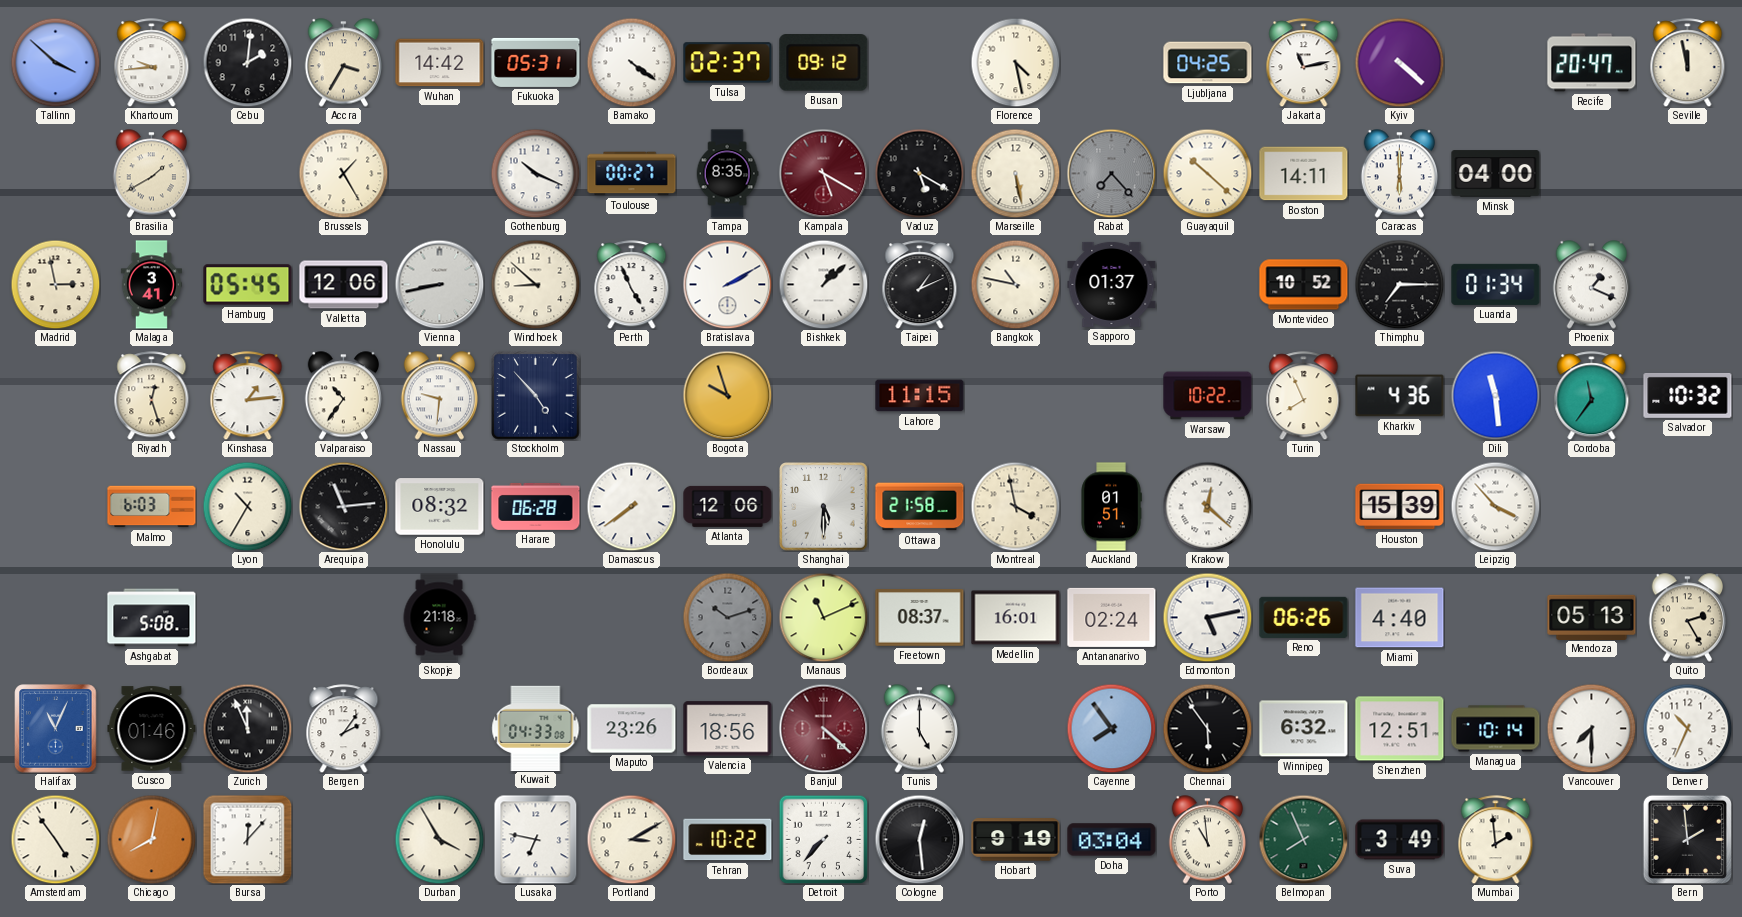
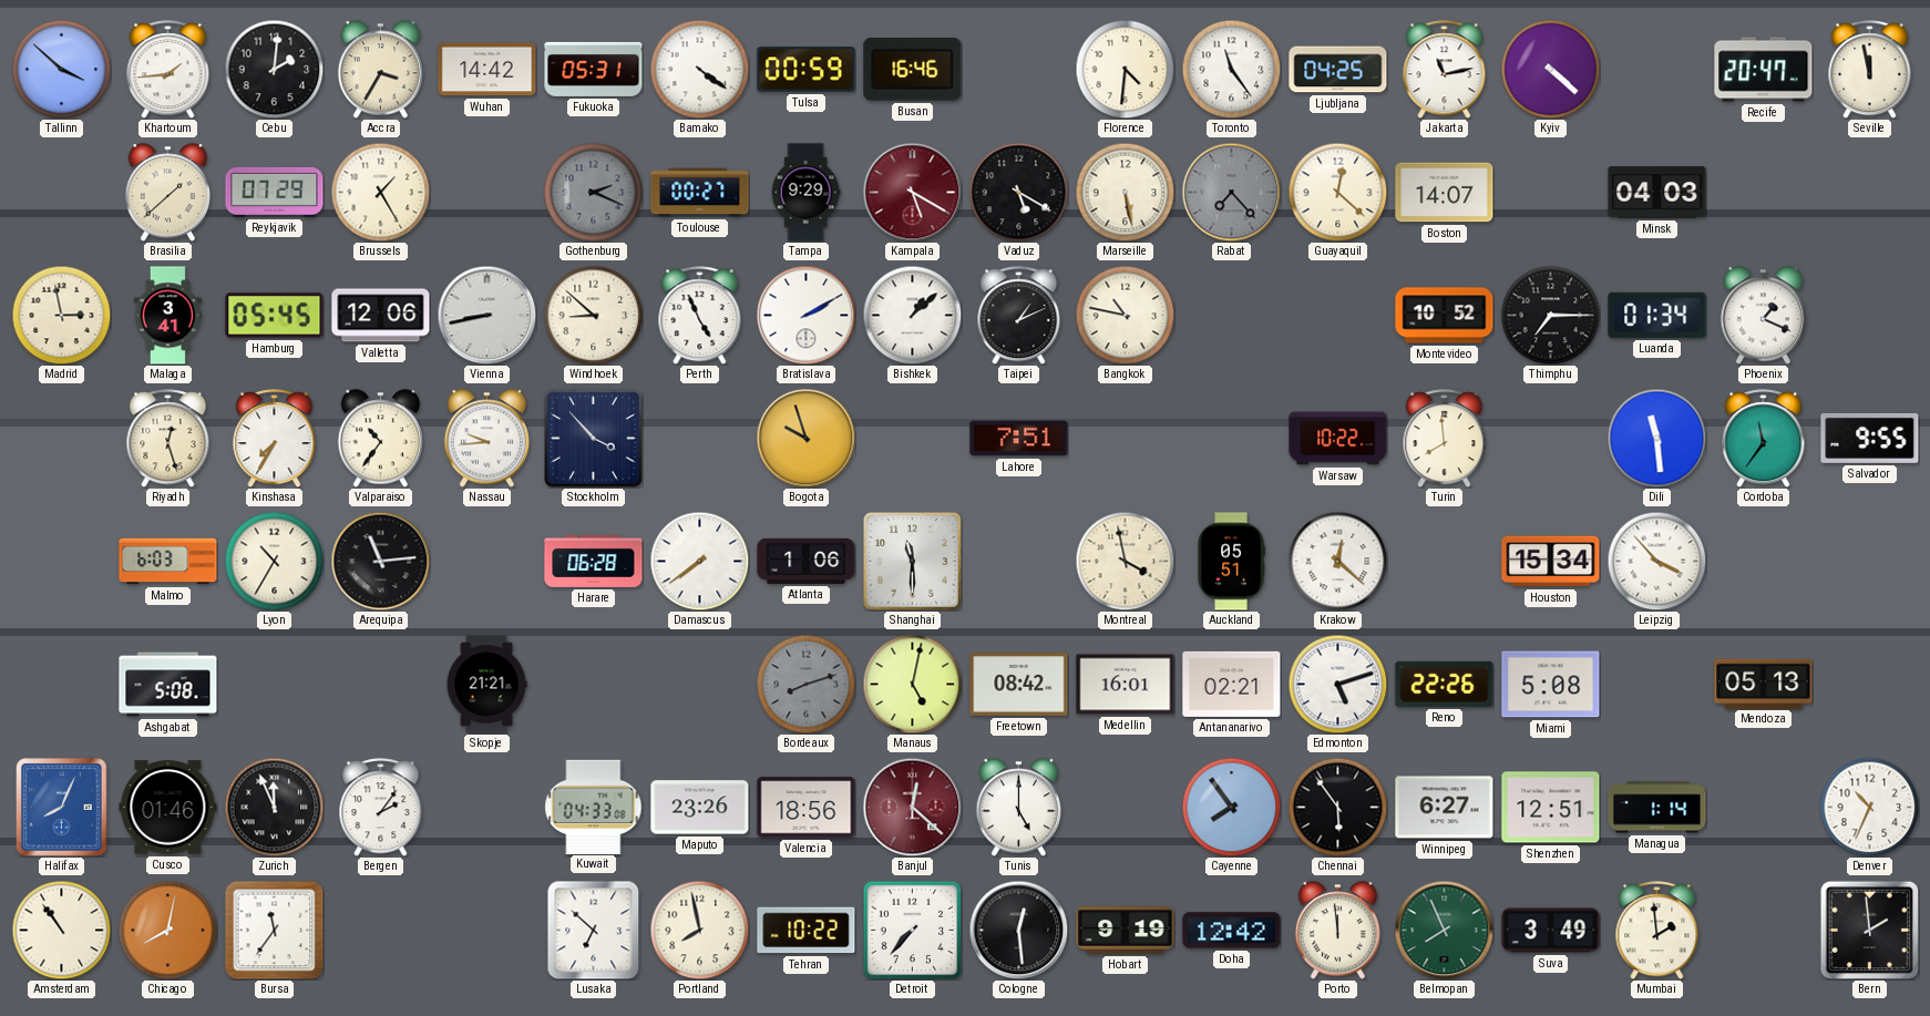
Khartoum: 9:44 -> 1:44 (168, 70)
Tulsa: 02:37 -> 00:59 (807, 70)
Busan: 09:12 -> 16:46 (913, 70)
Florence: 4:28 -> 4:31 (1125, 69)
Toronto: none -> 11:24 (1231, 69)
Brasilia: 1:40 -> 1:38 (167, 193)
Reykjavik: none -> 07:29 (275, 192)
Gothenburg: 10:19 -> 2:19 (593, 192)
Gothenburg dial: white -> grey (593, 192)
Tampa: 8:35 -> 9:29 (805, 193)
Guayaquil: 10:22 -> 12:22 (1337, 192)
Boston: 14:11 -> 14:07 (1445, 193)
Caracas: 6:00 -> none (1399, 174)
Minsk: 04:00 -> 04:03 (1657, 193)
Sapporo: 01:37 -> none (1112, 284)
Kinshasa: 1:14 -> 7:35 (275, 439)
Nassau: 9:31 -> 9:44 (486, 439)
Stockholm: 4:53 -> 3:53 (594, 439)
Lahore: 11:15 -> 7:51 (1019, 439)
Turin: 7:56 -> 7:59 (1445, 439)
Kharkiv: 4:36 -> none (1400, 396)
Salvador: 10:32 -> 9:55 (1870, 438)
Honolulu: 08:32 -> none (440, 507)
Atlanta: 12:06 -> 1:06 (807, 561)
Shanghai: 5:30 -> 11:30 (913, 562)
Ottawa: 21:58 -> none (920, 507)
Auckland: 01:51 -> 05:51 (1231, 562)
Houston: 15:39 -> 15:34 (1551, 562)
Skopje: 21:18 -> 21:21 (486, 685)
Bordeaux: 10:12 -> 8:12 (805, 684)
Manaus: 11:11 -> 5:02 (912, 684)
Freetown: 08:37 -> 08:42 (1019, 685)
Antananarivo: 02:24 -> 02:21 (1232, 684)
Edmonton: 5:13 -> 5:12 (1337, 684)
Reno: 06:26 -> 22:26 (1445, 684)
Miami: 4:40 -> 5:08 (1551, 685)
Quito: 2:25 -> none (1687, 618)
Halifax: 11:04 -> 8:04 (62, 808)
Banjul: 4:22 -> 12:22 (912, 807)
Winnipeg: 6:32 -> 6:27 (1445, 808)
Managua: 10:14 -> 1:14 (1657, 808)
Vancouver: 7:30 -> none (1591, 728)
Amsterdam: 4:54 -> 10:54 (61, 930)
Bursa: 12:07 -> 11:36 (274, 930)
Durban: 3:55 -> none (439, 839)
Lusaka: 6:47 -> 6:52 (594, 930)
Portland: 3:10 -> 7:58 (699, 930)
Doha: 03:04 -> 12:42 (1232, 931)
Porto: 10:59 -> 11:59 (1337, 931)
